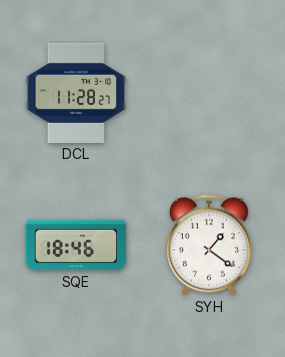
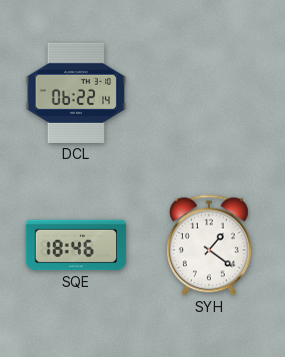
DCL: 11:28 -> 06:22 (76, 93)
